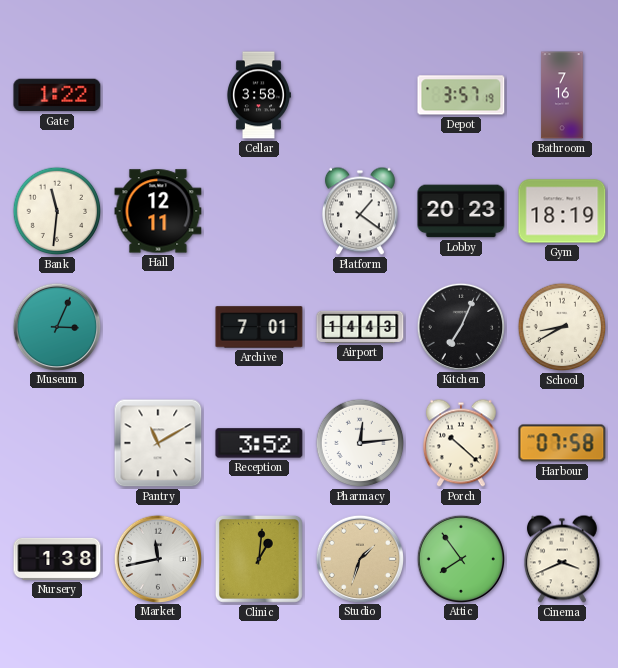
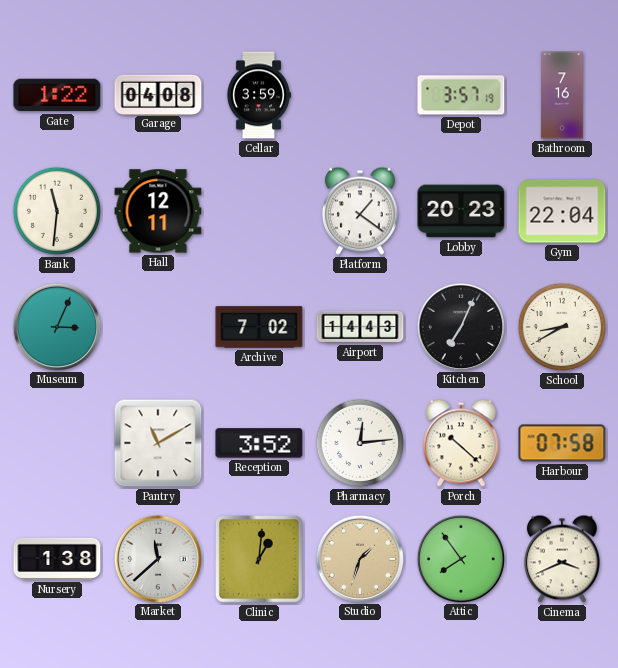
Garage: none -> 04:08 (158, 94)
Cellar: 3:58 -> 3:59 (258, 95)
Gym: 18:19 -> 22:04 (562, 211)
Archive: 7:01 -> 7:02 (259, 327)
Market: 11:43 -> 11:38 (157, 558)
